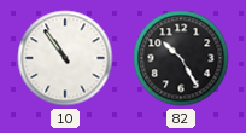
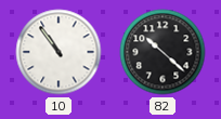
82: 10:25 -> 10:22 (162, 52)
